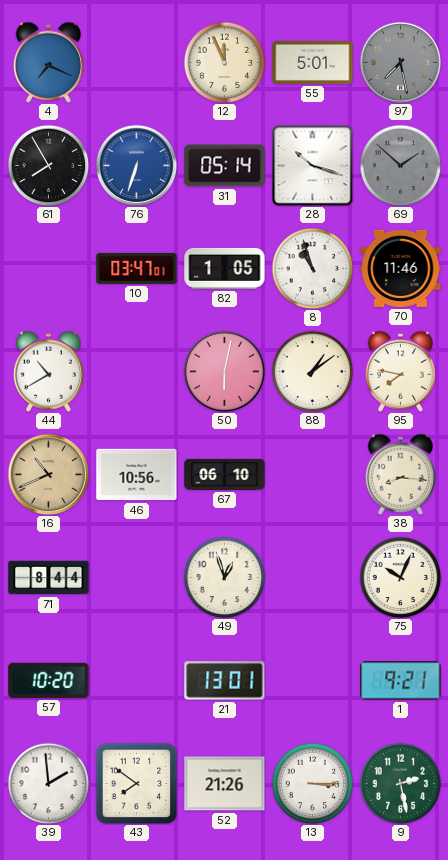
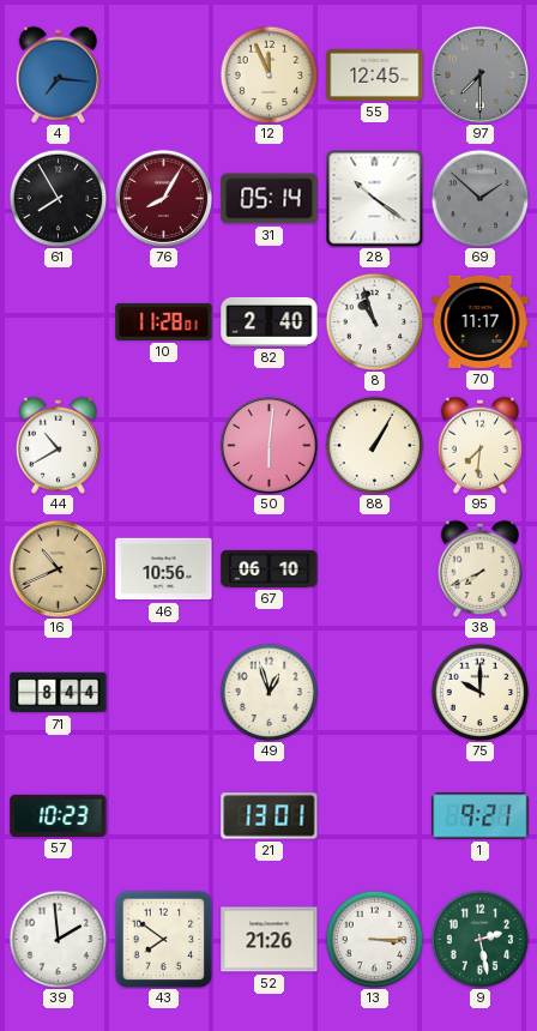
4: 7:19 -> 7:16 (58, 74)
55: 5:01 -> 12:45 (375, 74)
97: 7:28 -> 7:30 (479, 74)
76: 6:33 -> 8:05 (163, 198)
76 dial: blue -> burgundy (163, 198)
28: 10:18 -> 10:21 (374, 198)
10: 03:47 -> 11:28 (164, 321)
82: 1:05 -> 2:40 (270, 321)
70: 11:46 -> 11:17 (481, 321)
50: 6:02 -> 6:01 (268, 445)
88: 1:09 -> 1:05 (374, 445)
95: 7:47 -> 7:31 (479, 445)
38: 8:16 -> 7:41 (479, 568)
75: 10:04 -> 10:00 (479, 692)
57: 10:20 -> 10:23 (59, 815)
